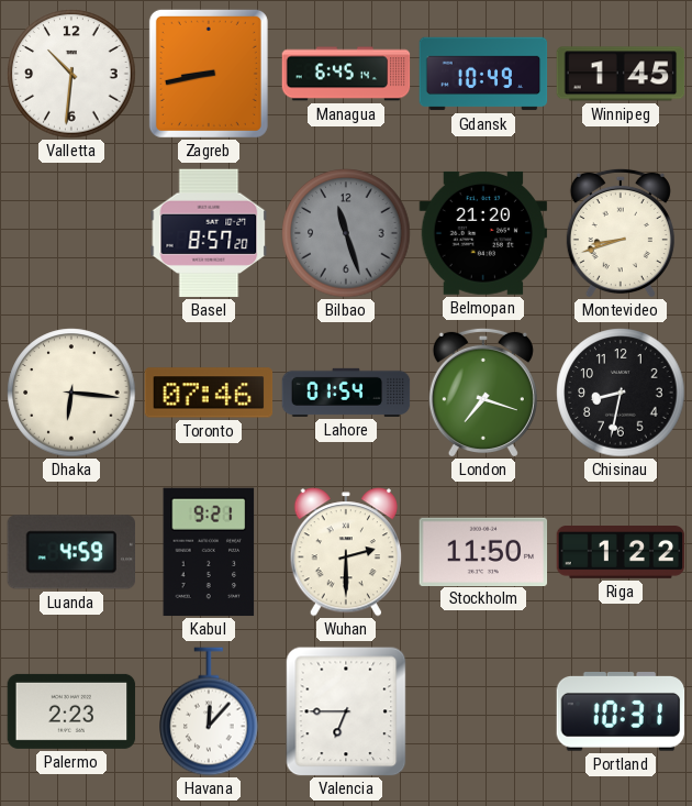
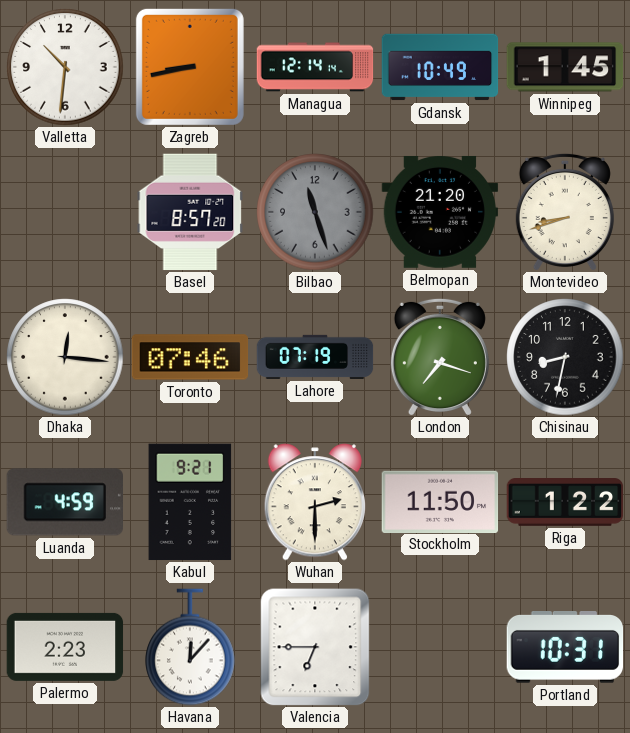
Managua: 6:45 -> 12:14 (315, 67)
Dhaka: 6:16 -> 12:16 (65, 357)
Lahore: 01:54 -> 07:19 (315, 357)
